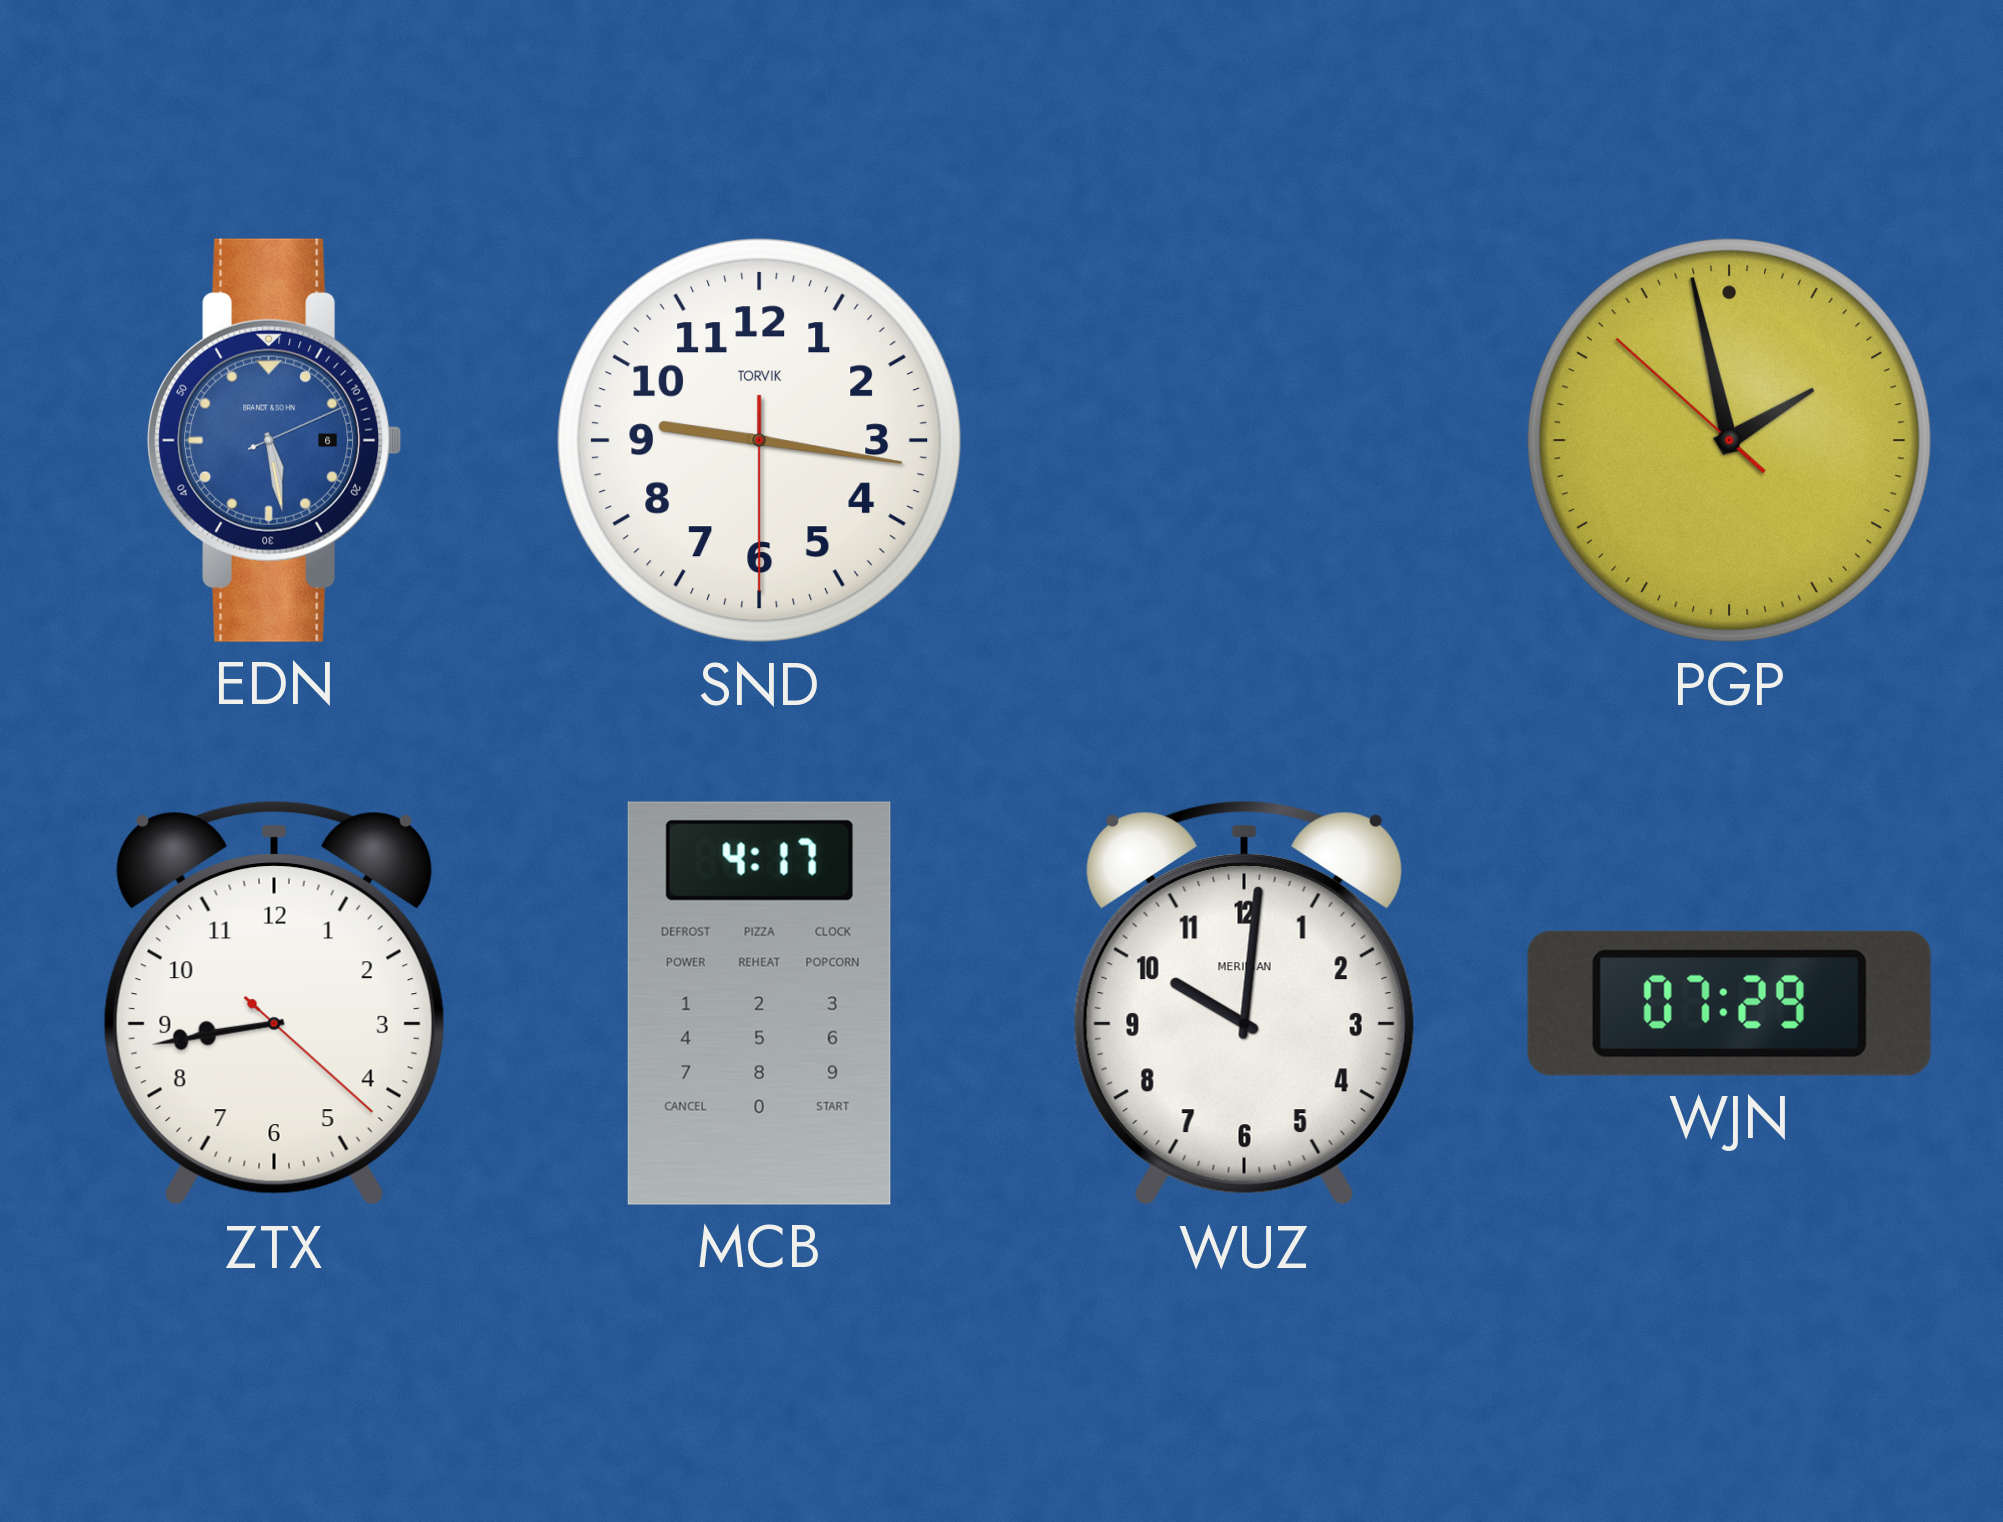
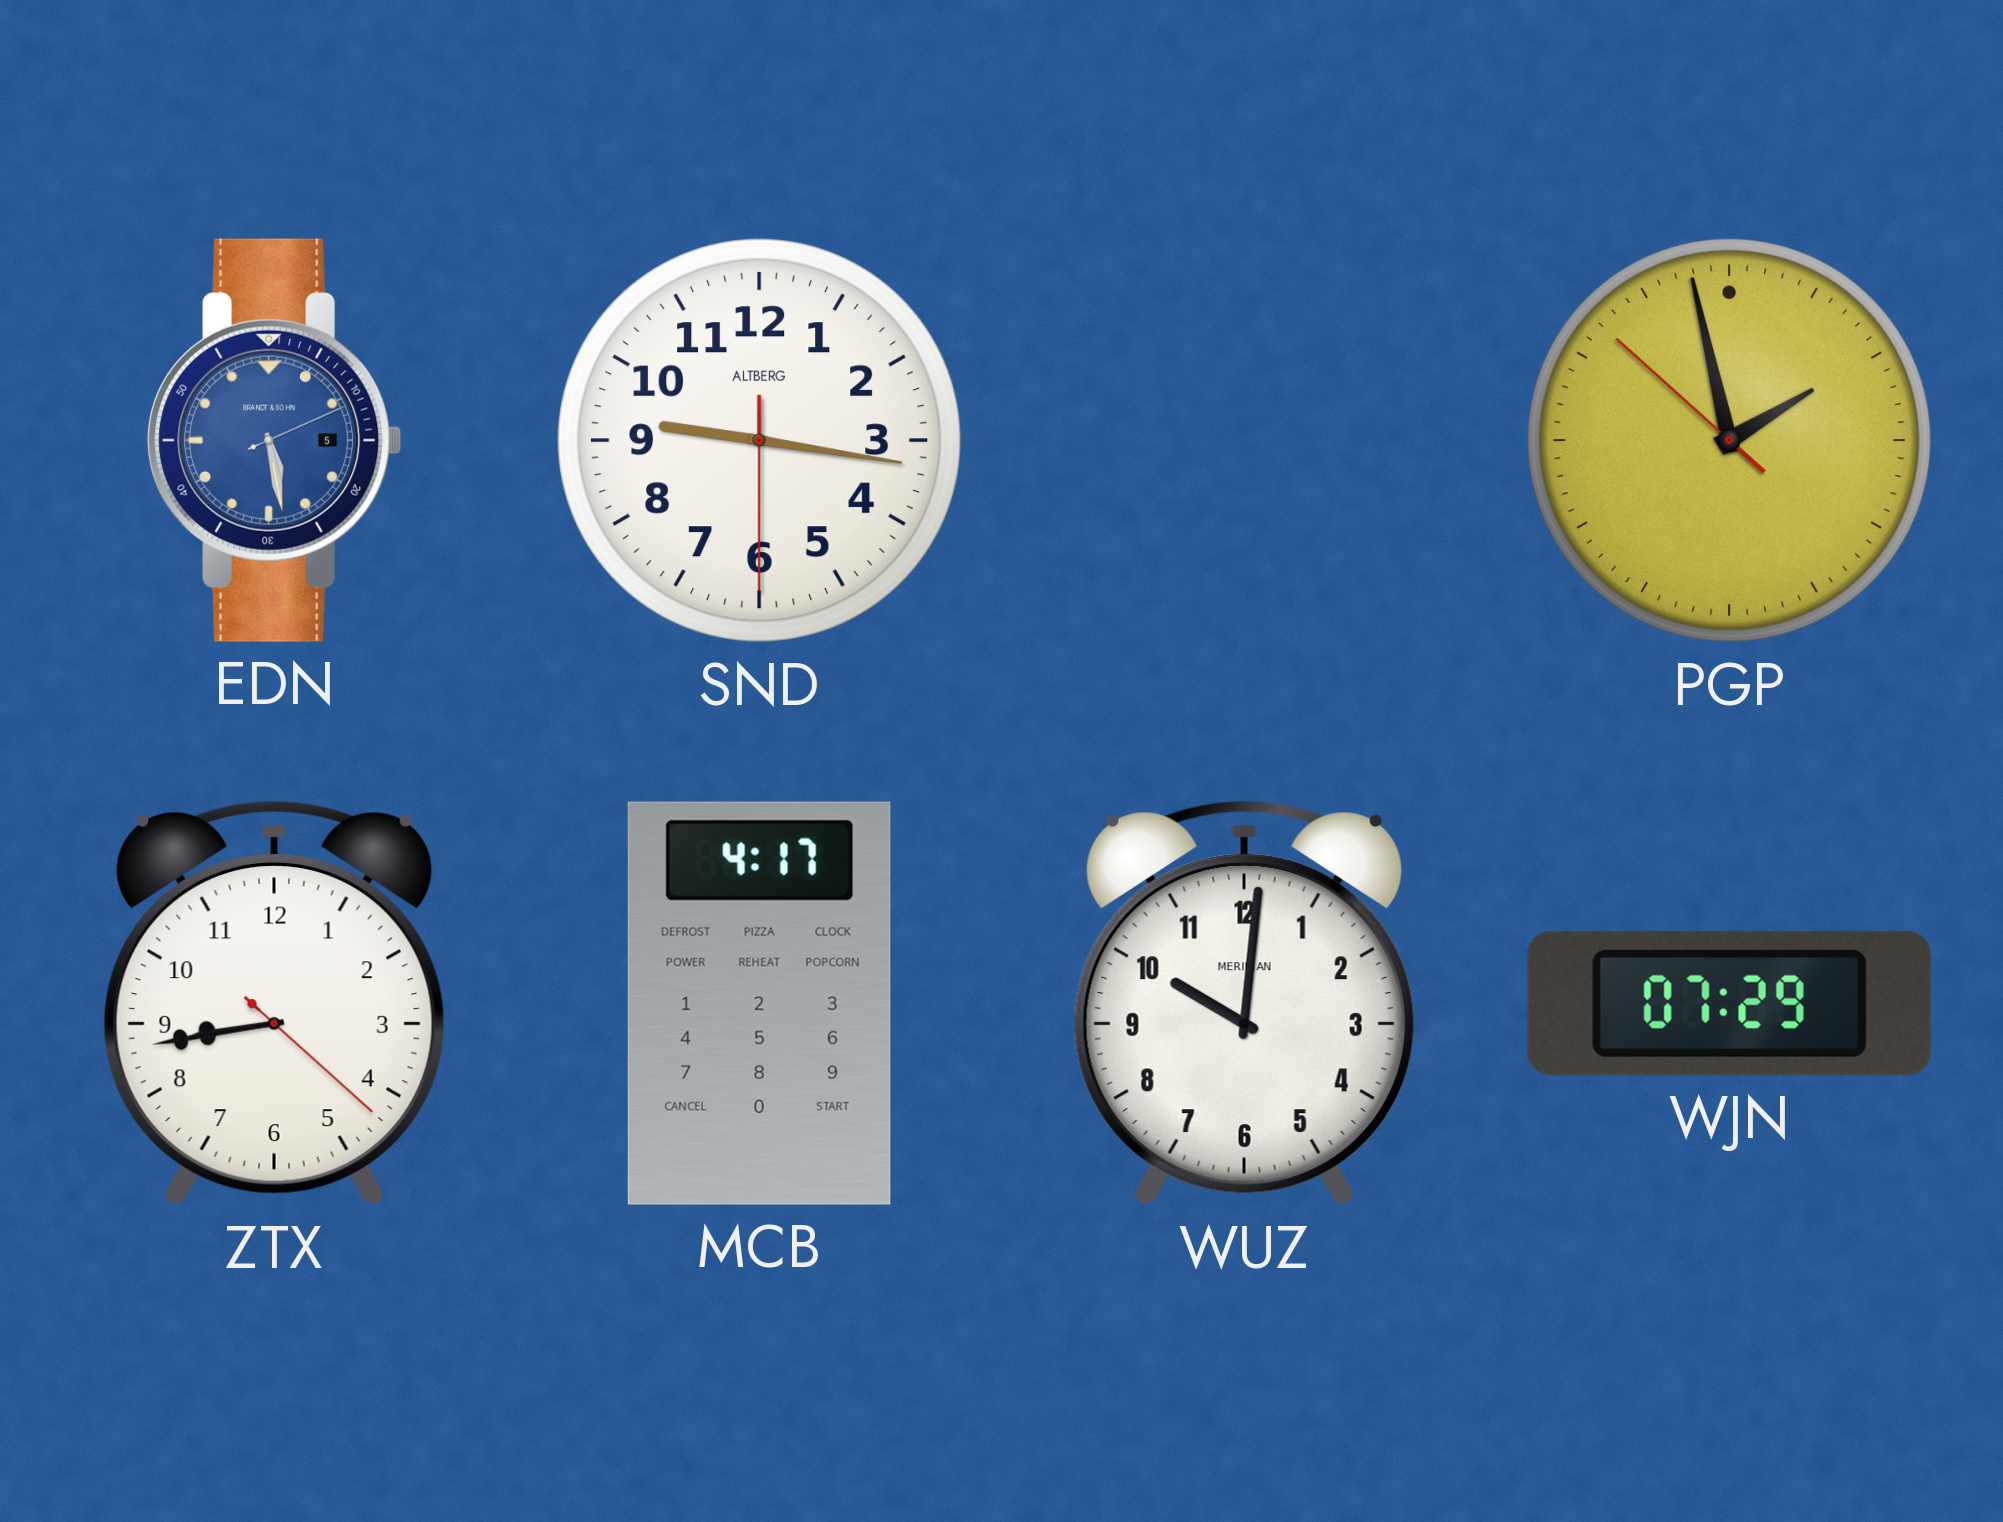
EDN date: 6 -> 5 (275, 440)
SND brand: TORVIK -> ALTBERG (760, 441)
